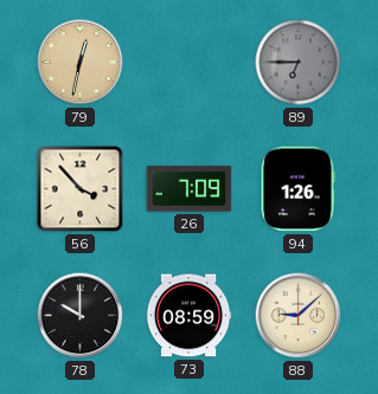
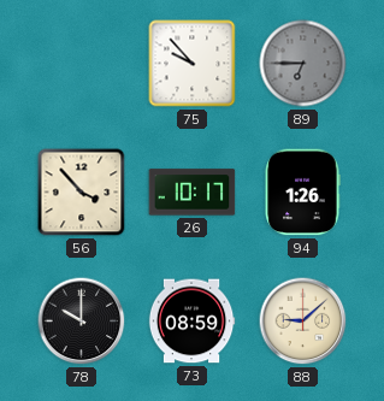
79: 12:32 -> none (81, 63)
75: none -> 9:53 (193, 64)
26: 7:09 -> 10:17 (193, 193)
